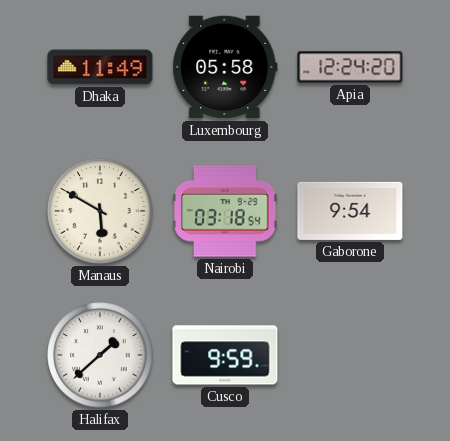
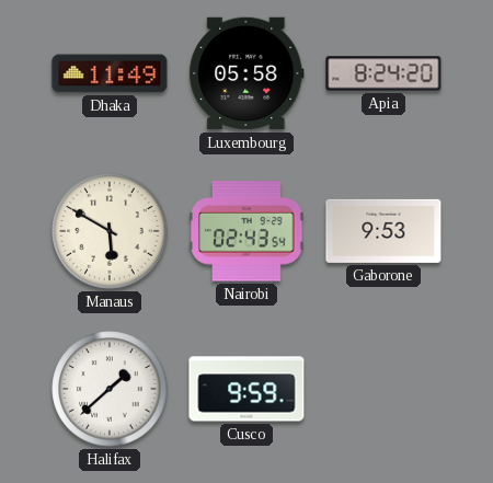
Apia: 12:24 -> 8:24 (383, 73)
Nairobi: 03:18 -> 02:43 (246, 231)
Gaborone: 9:54 -> 9:53 (383, 231)
